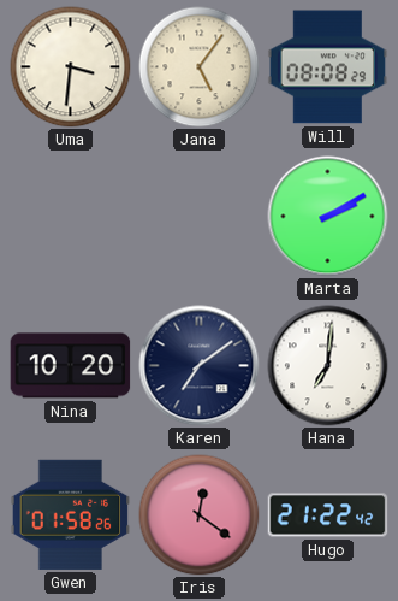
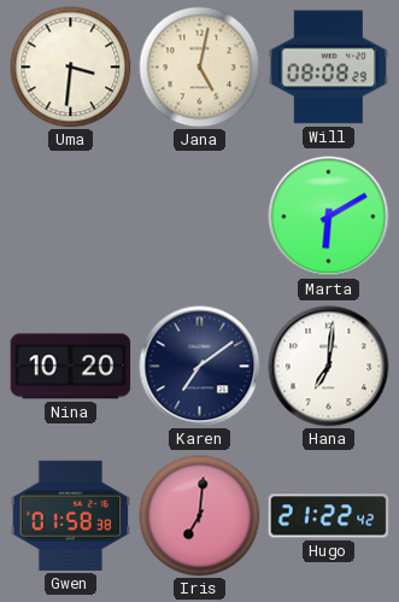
Jana: 5:06 -> 5:02 (200, 68)
Marta: 2:10 -> 6:10 (329, 217)
Gwen: 01:58:26 -> 01:58:38 (71, 515)
Iris: 12:21 -> 7:01 (200, 516)
